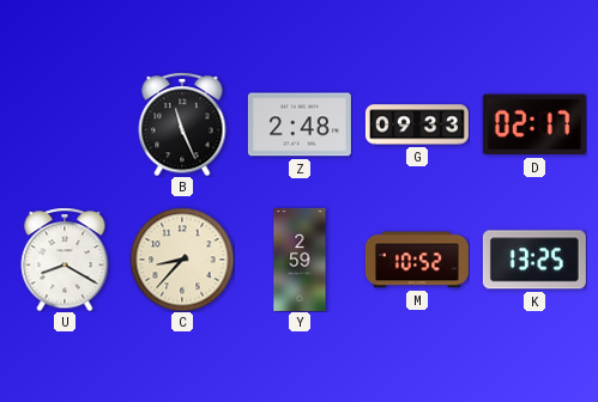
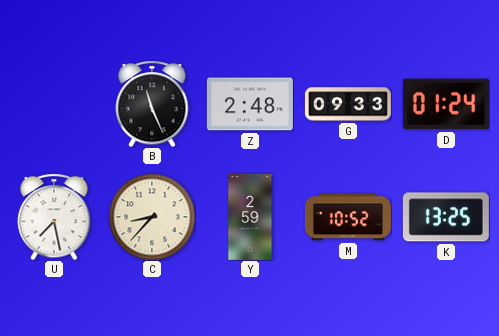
D: 02:17 -> 01:24 (446, 104)
U: 8:20 -> 7:28 (54, 217)
